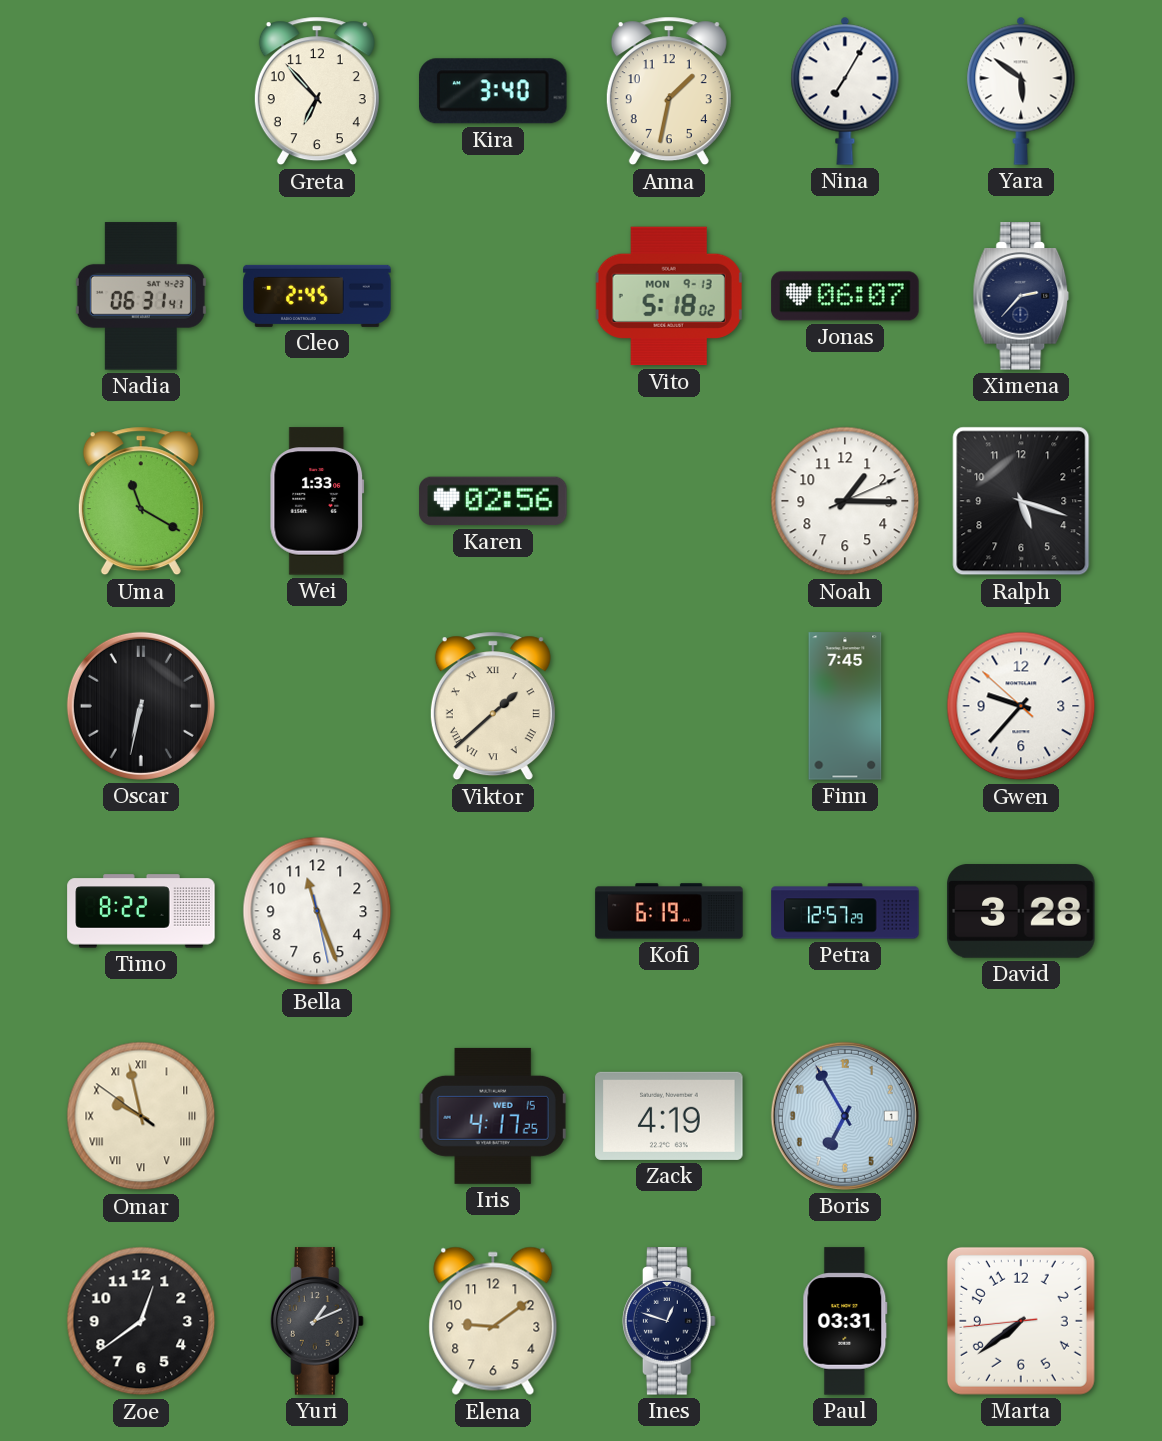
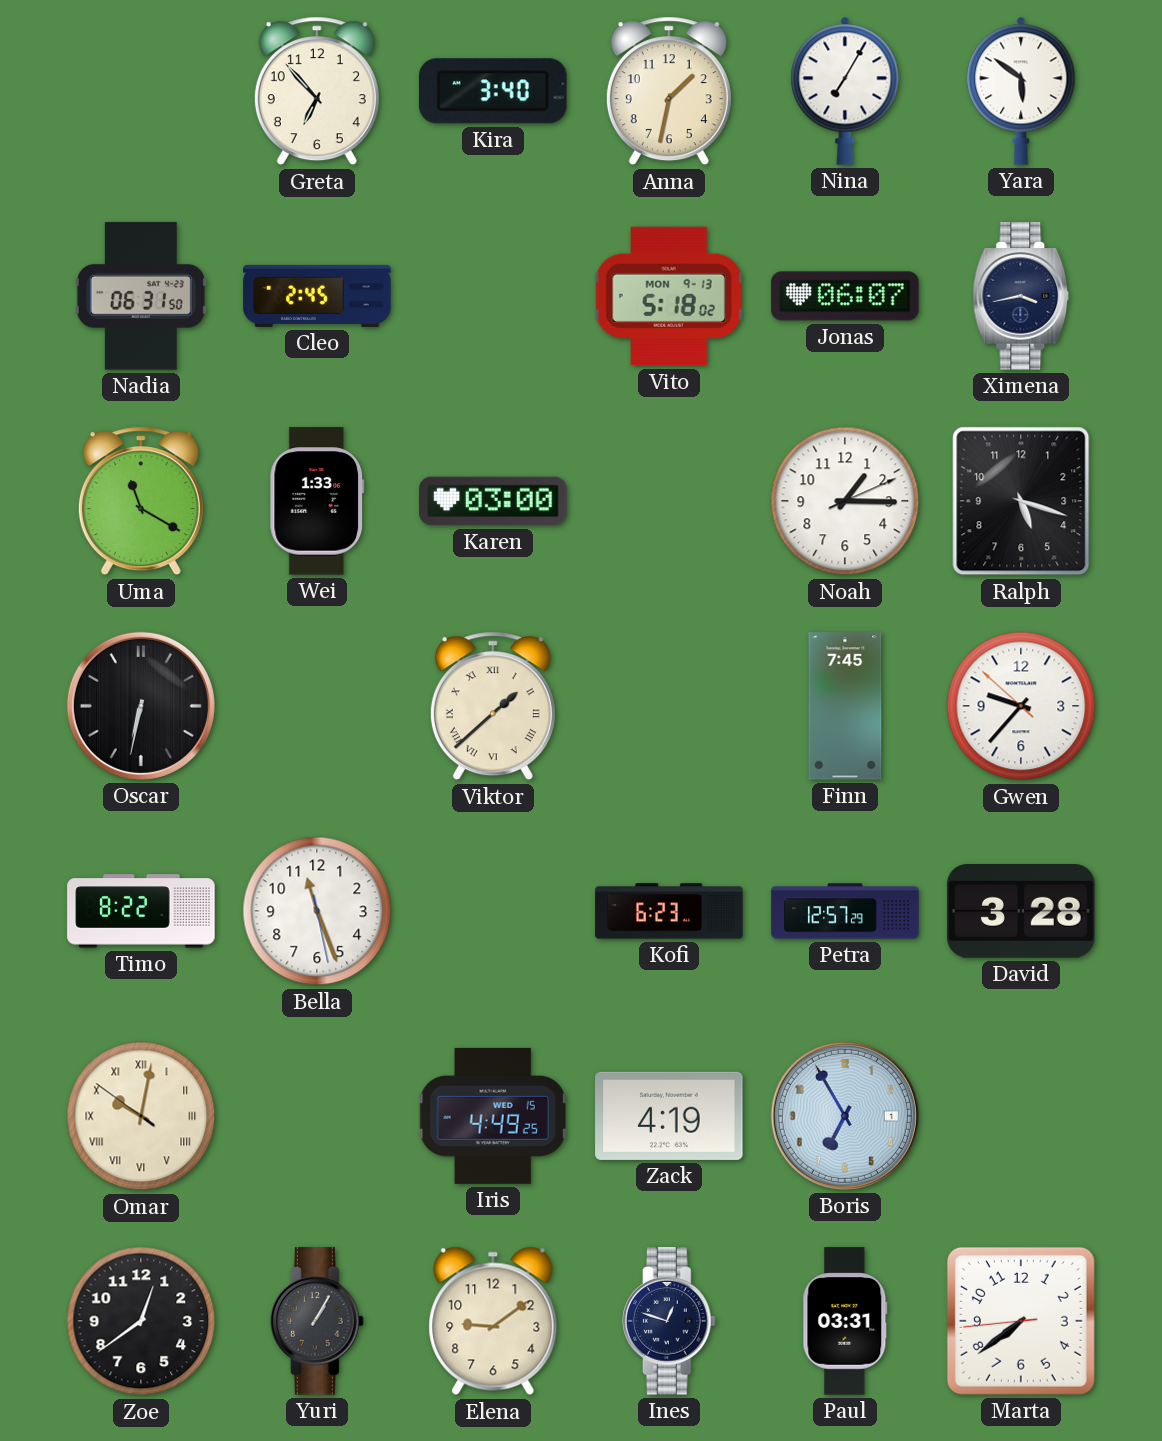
Nadia: 06:31:41 -> 06:31:50 (141, 296)
Ximena: 2:37 -> 3:43 (1021, 296)
Karen: 02:56 -> 03:00 (493, 501)
Kofi: 6:19 -> 6:23 (669, 911)
Omar: 9:57 -> 10:01 (141, 1116)
Iris: 4:17 -> 4:49 (493, 1116)
Yuri: 1:11 -> 1:05 (317, 1321)
